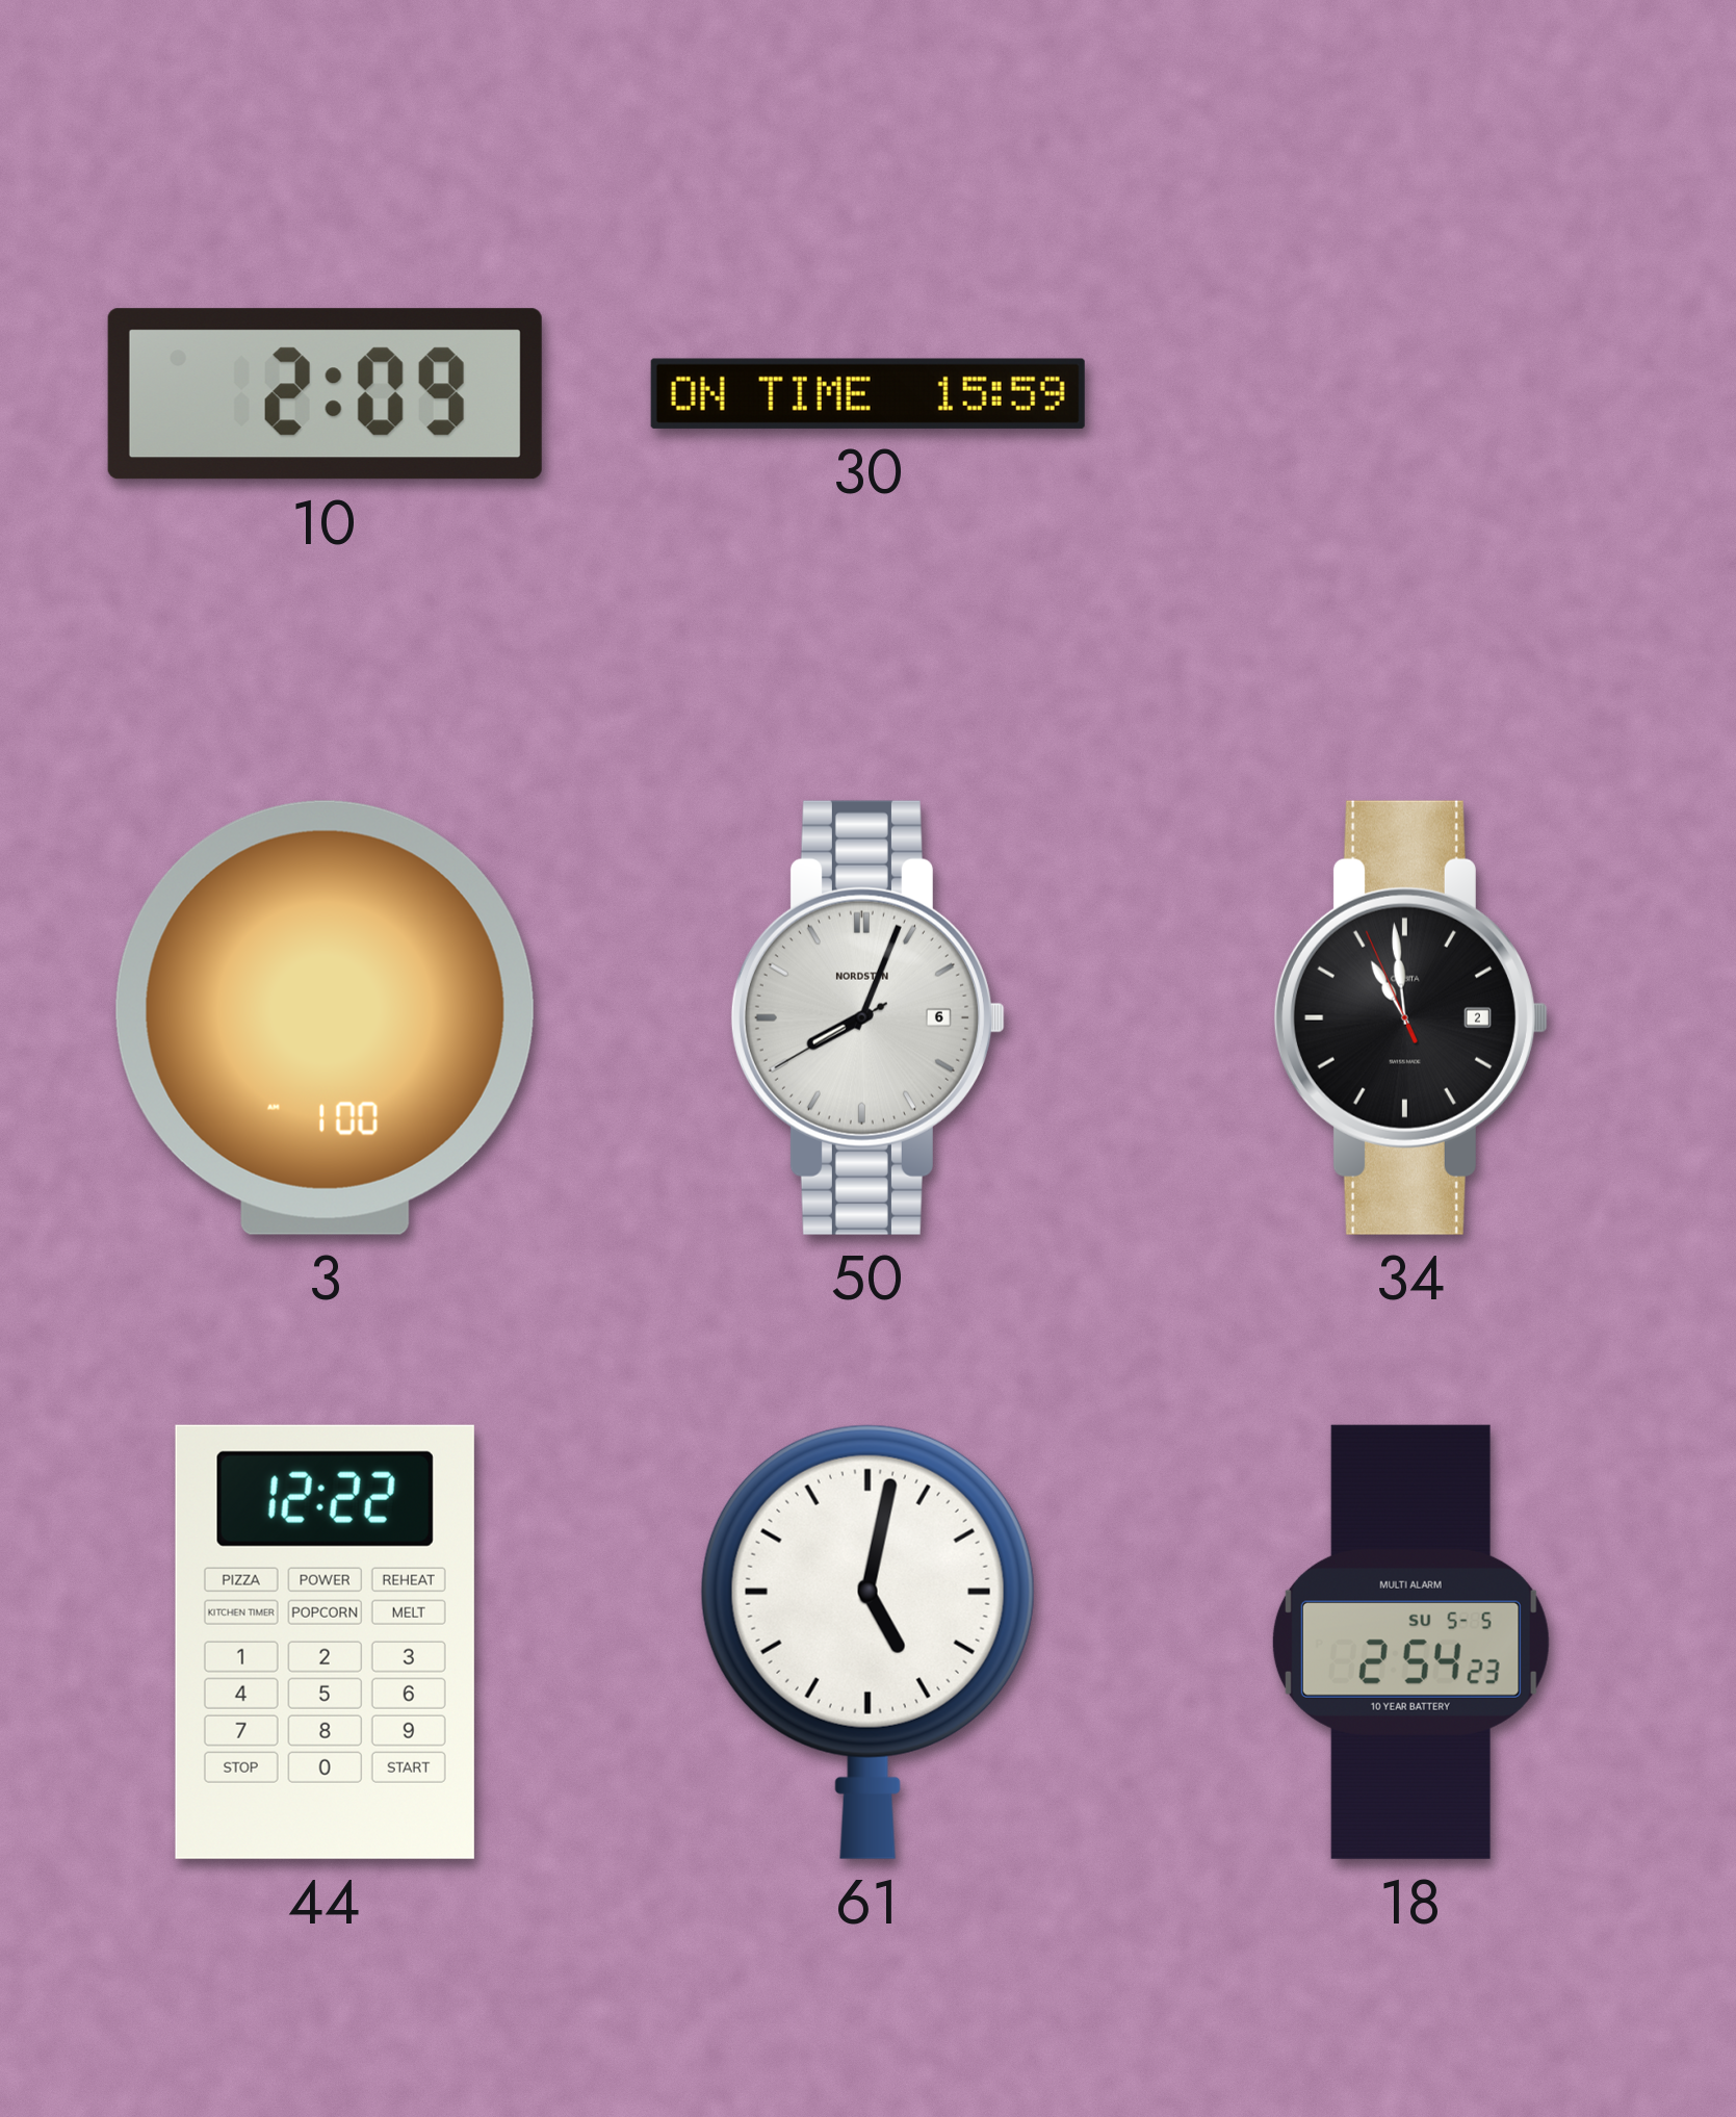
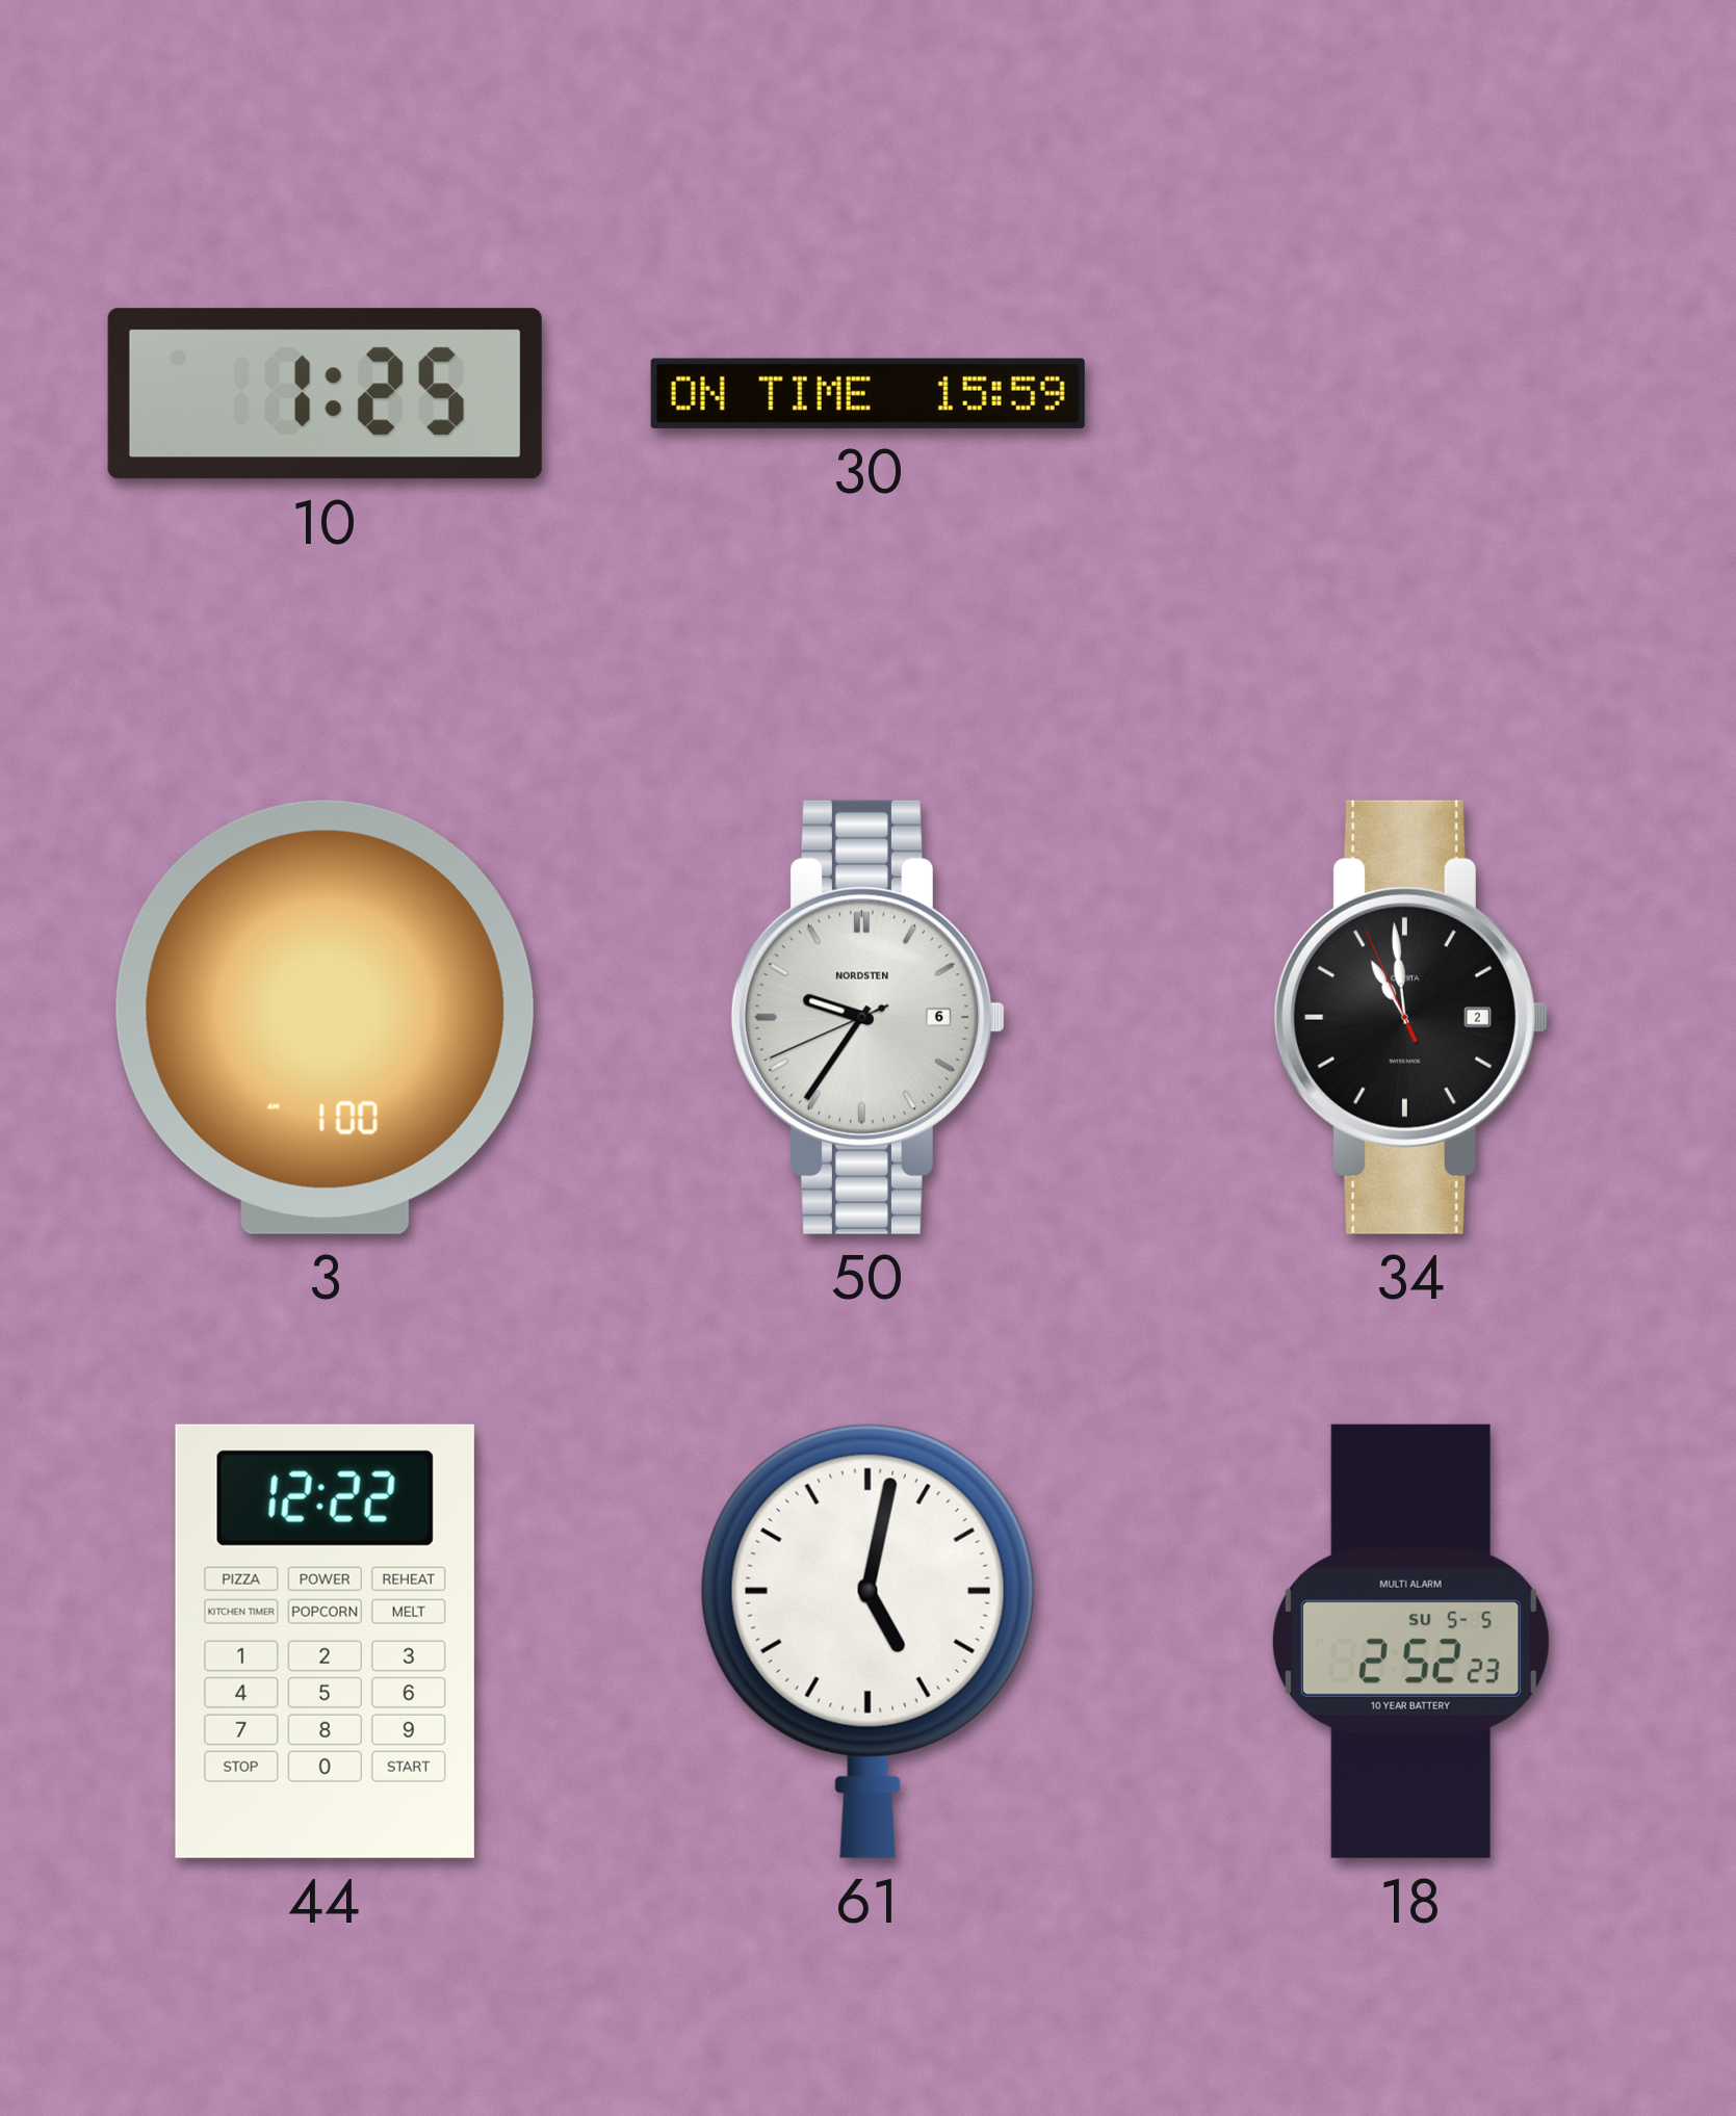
10: 2:09 -> 1:25 (325, 394)
50: 8:03 -> 9:35 (867, 1017)
18: 2:54 -> 2:52 (1410, 1641)
